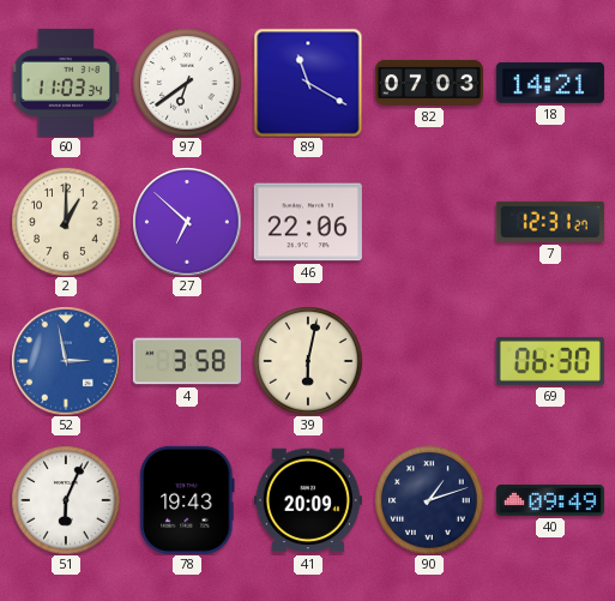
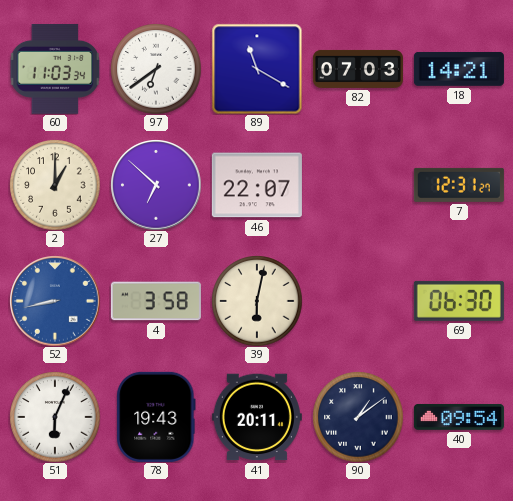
46: 22:06 -> 22:07 (257, 185)
52: 2:58 -> 8:43 (55, 301)
41: 20:09 -> 20:11 (257, 417)
90: 1:12 -> 1:09 (358, 417)
40: 09:49 -> 09:54 (459, 417)
